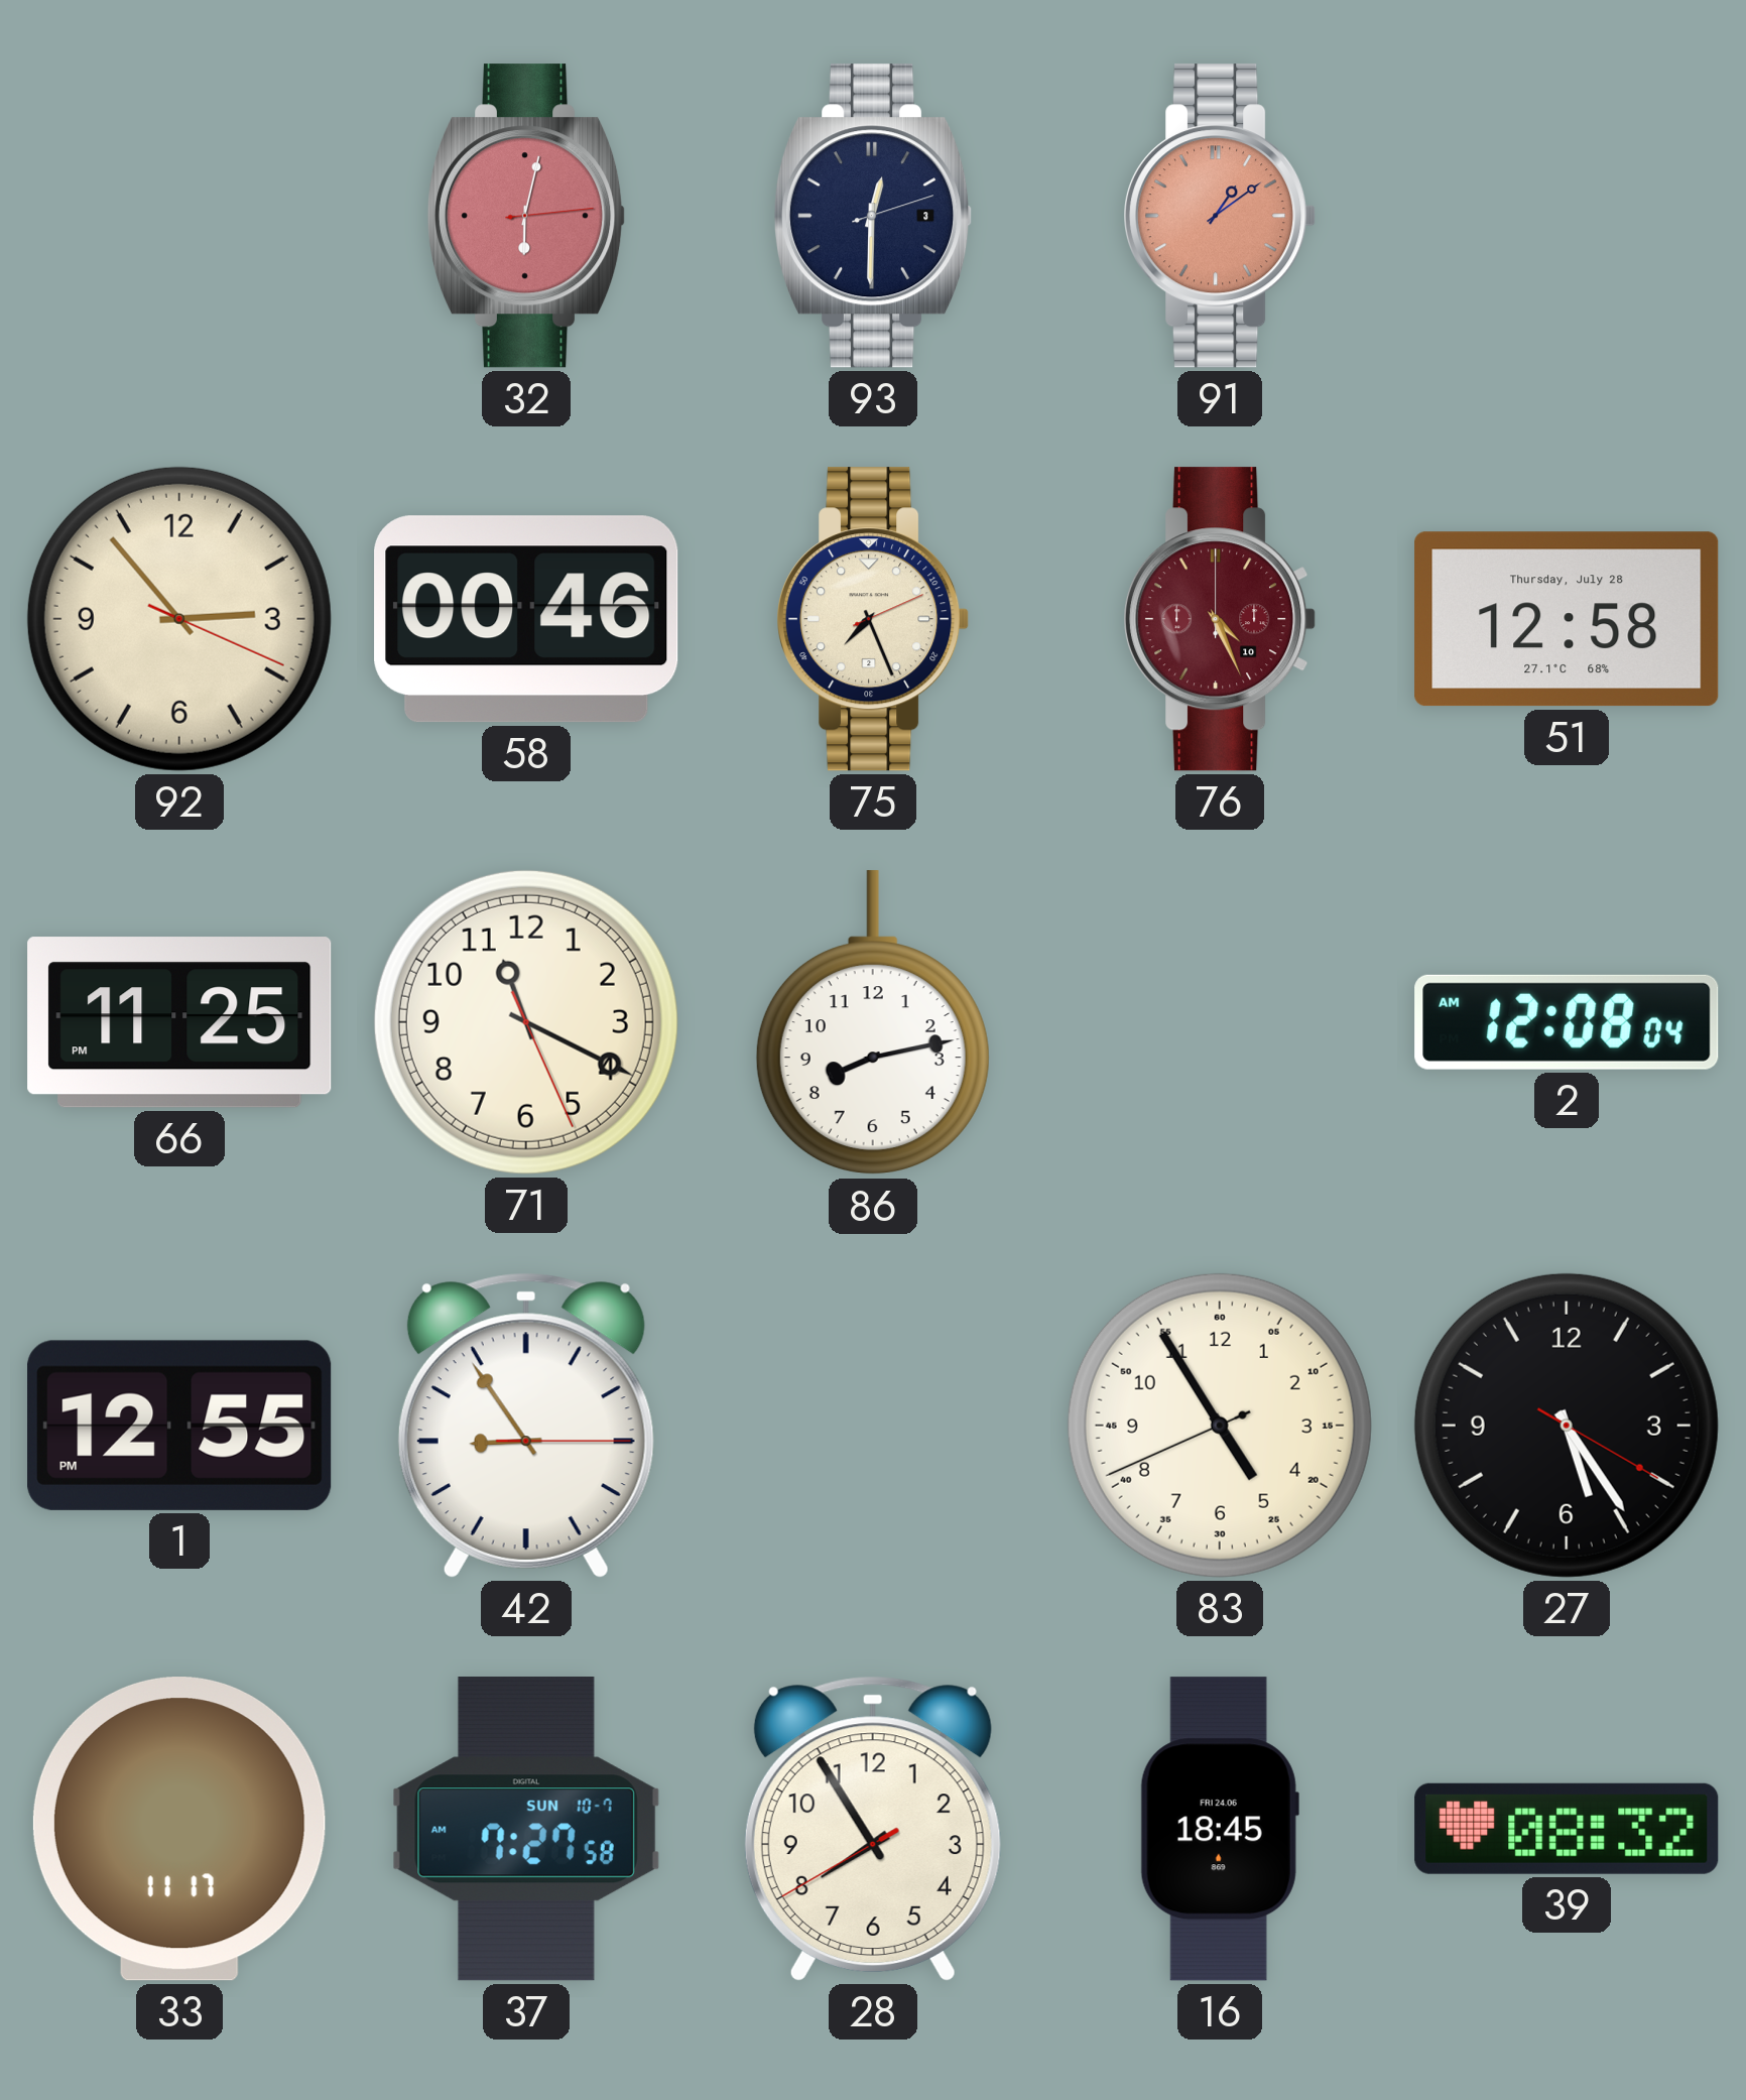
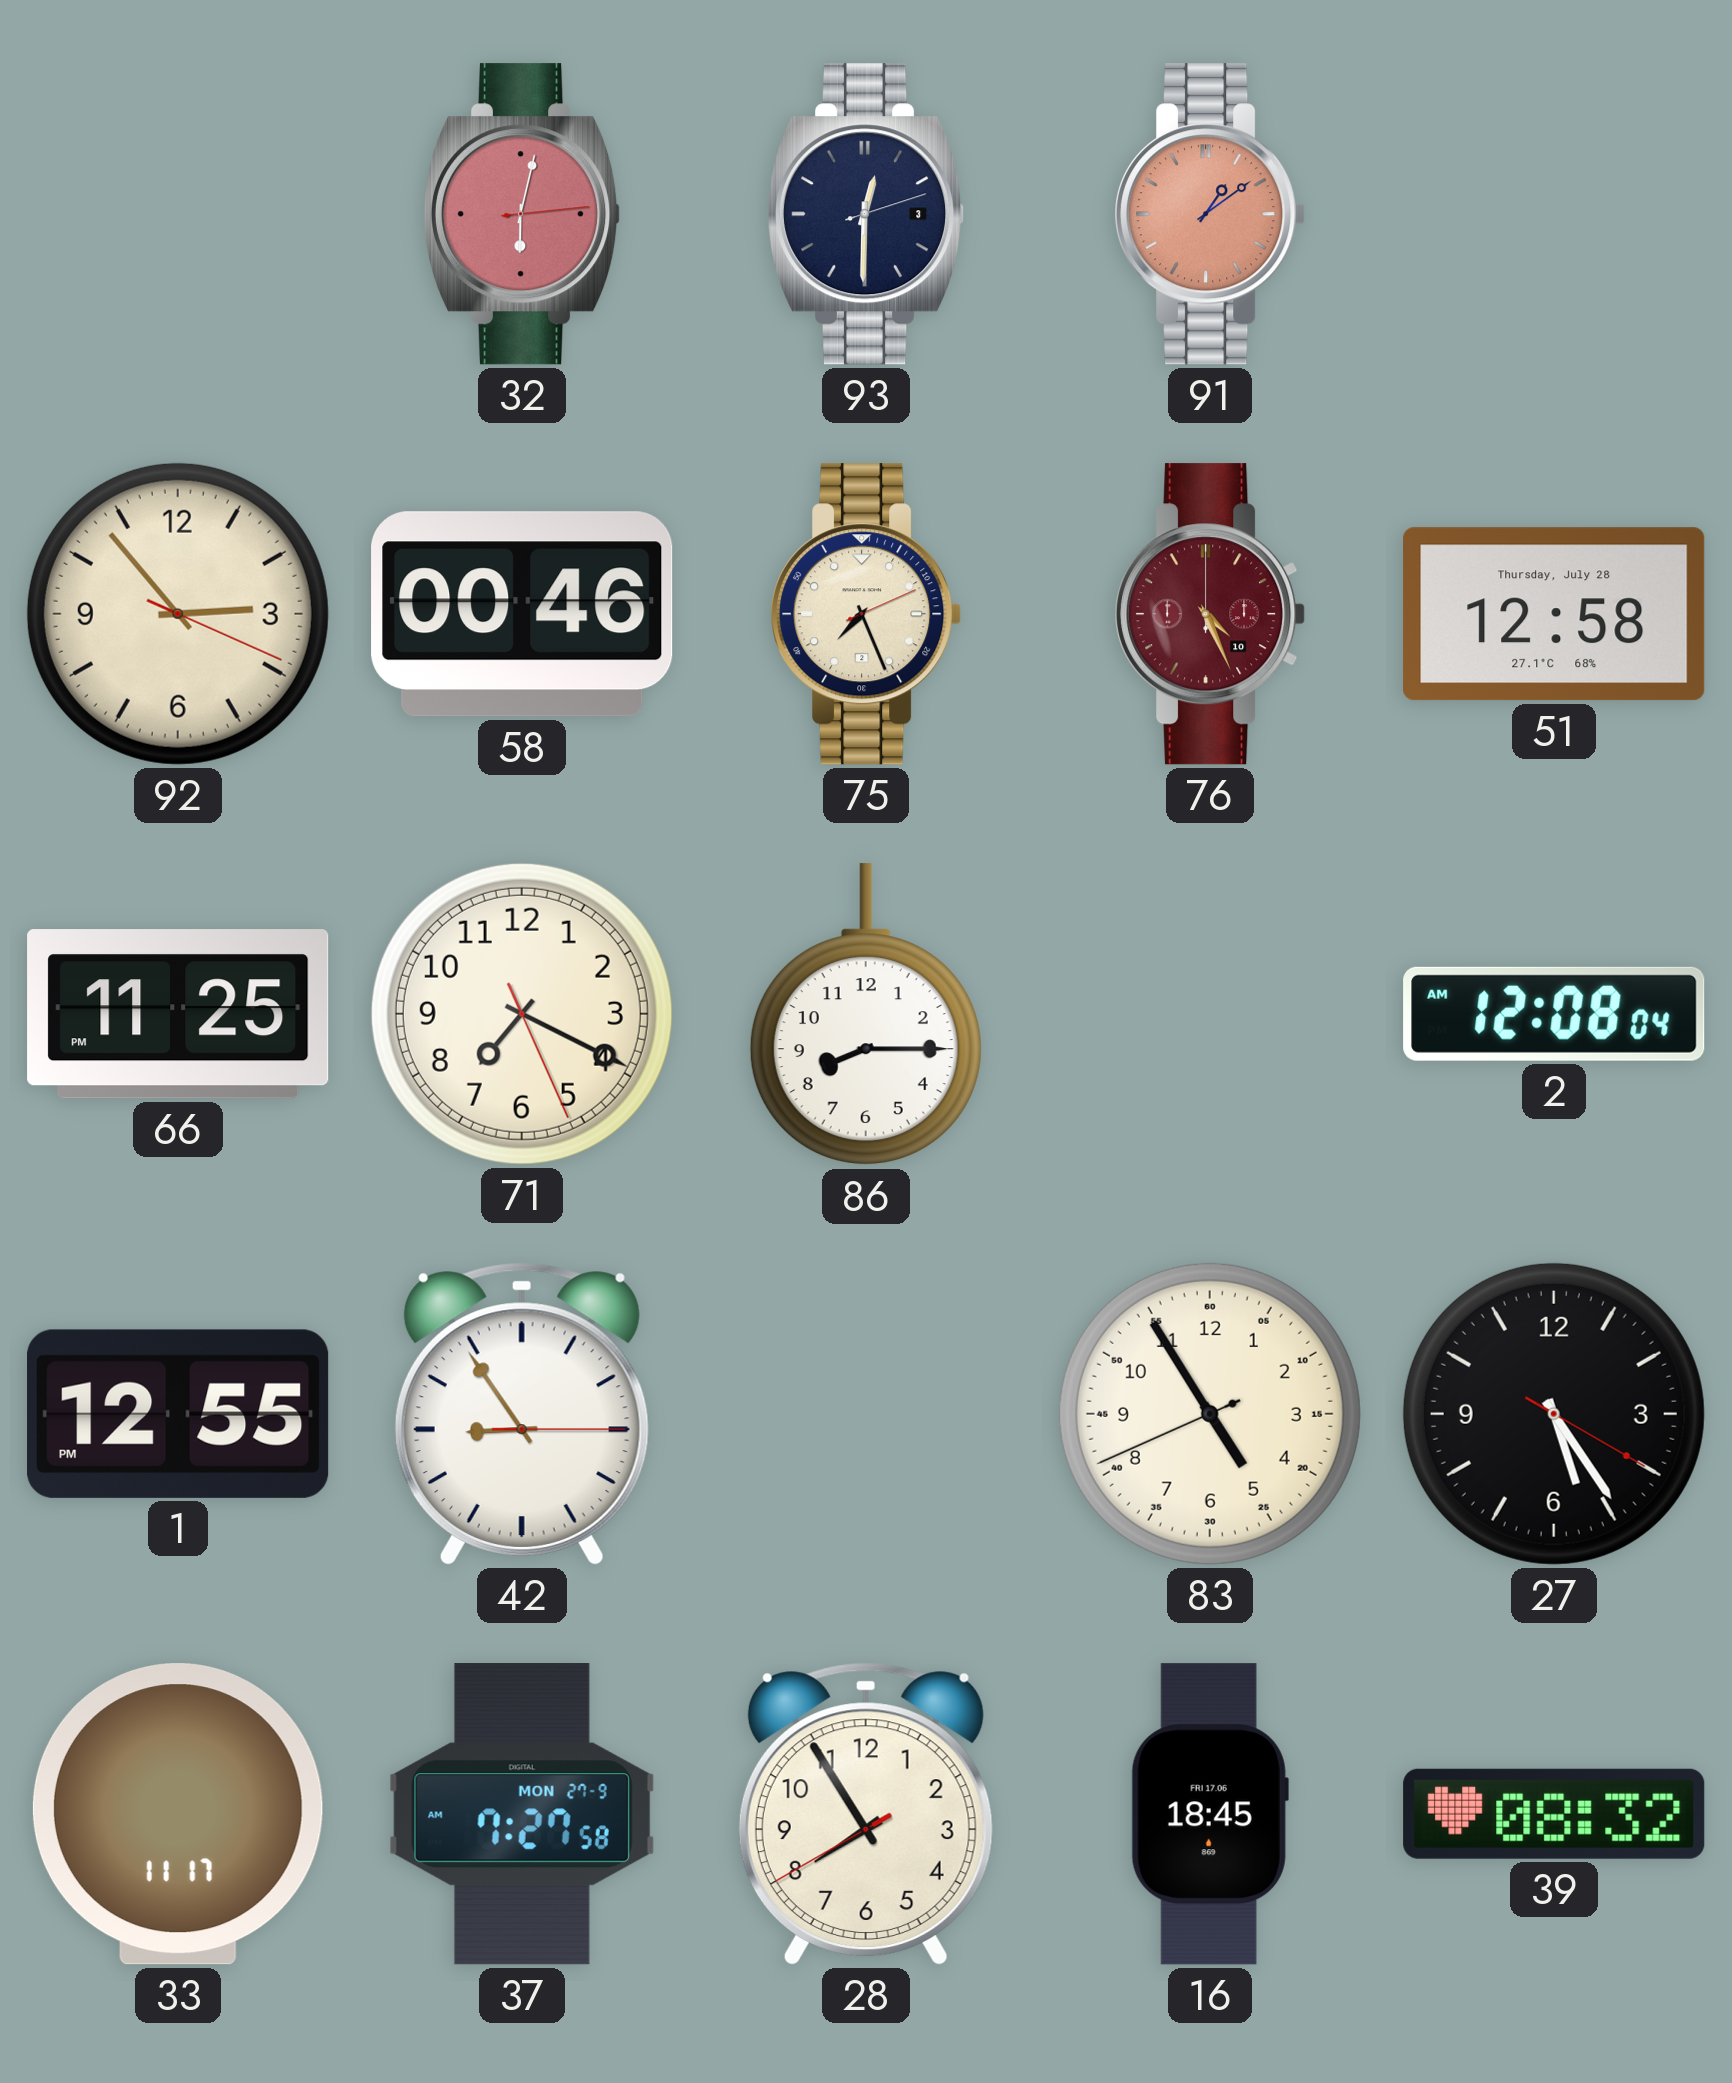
71: 11:19 -> 7:19 (522, 1014)
86: 8:13 -> 8:15 (866, 1015)
37 date: SUN 10-7 -> MON 27-9 (522, 1814)
16 date: FRI 24.06 -> FRI 17.06 (1210, 1814)
